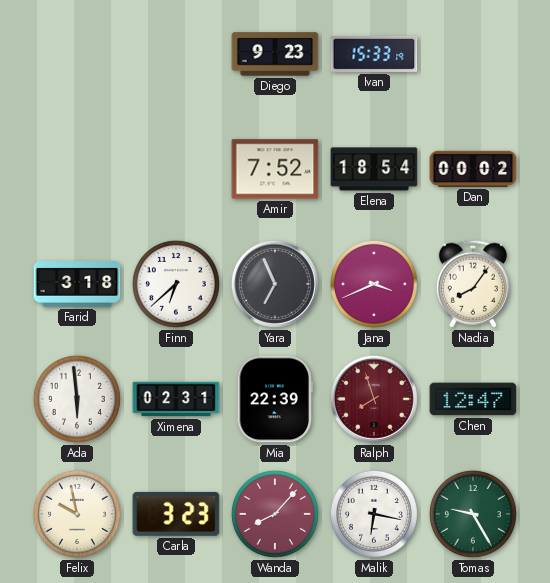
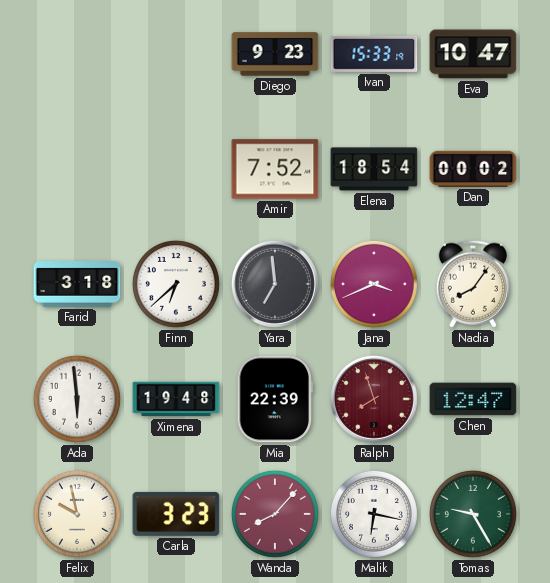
Eva: none -> 10:47 (473, 54)
Yara: 6:56 -> 6:59 (275, 284)
Ximena: 02:31 -> 19:48 (176, 399)
